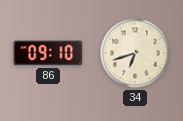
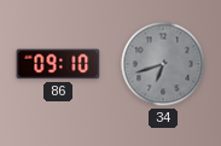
34 dial: cream -> grey (163, 64)
